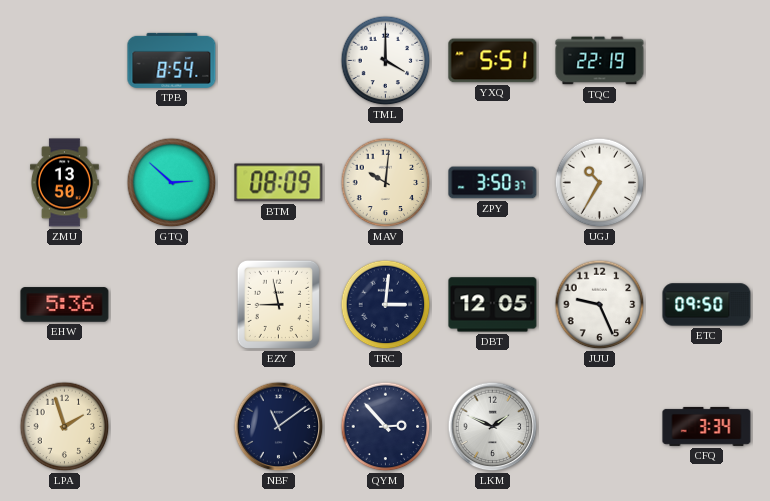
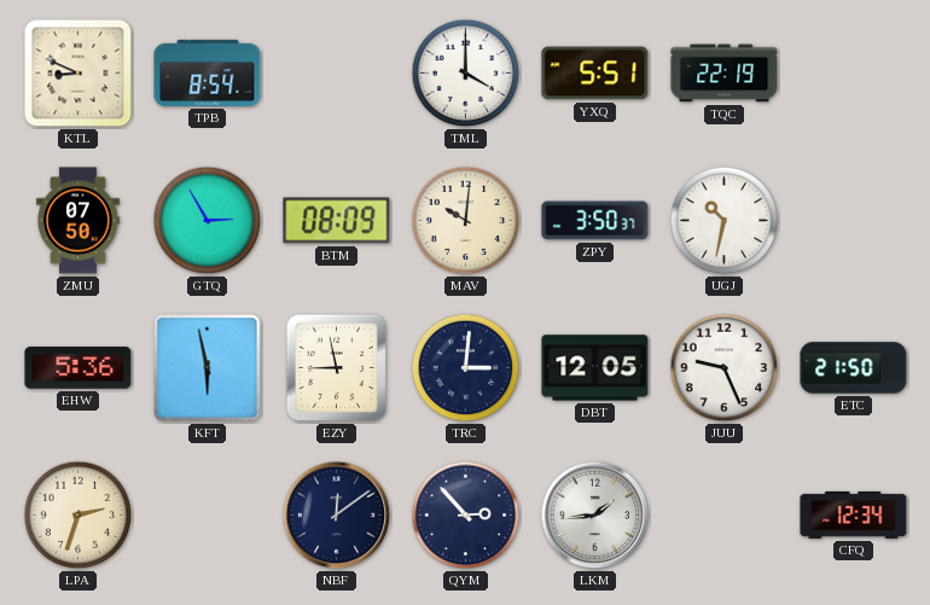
KTL: none -> 8:49 (79, 74)
ZMU: 13:50 -> 07:50 (77, 221)
GTQ: 2:52 -> 2:55 (208, 221)
UGJ: 10:35 -> 10:32 (725, 221)
KFT: none -> 5:58 (208, 368)
ETC: 09:50 -> 21:50 (854, 368)
LPA: 1:57 -> 2:33 (79, 516)
NBF: 11:09 -> 12:09 (337, 516)
LKM: 1:49 -> 1:44 (595, 516)
CFQ: 3:34 -> 12:34 (854, 514)
